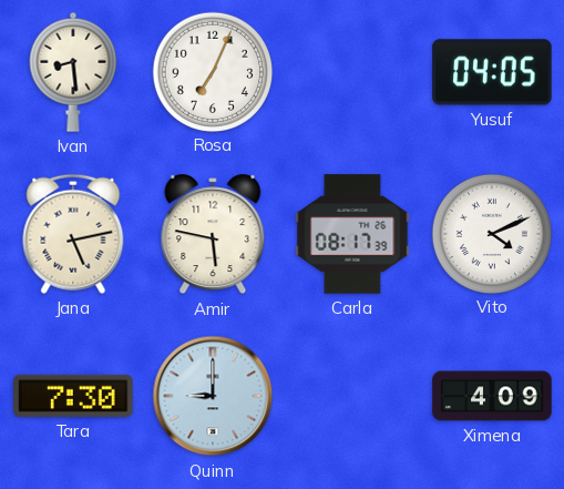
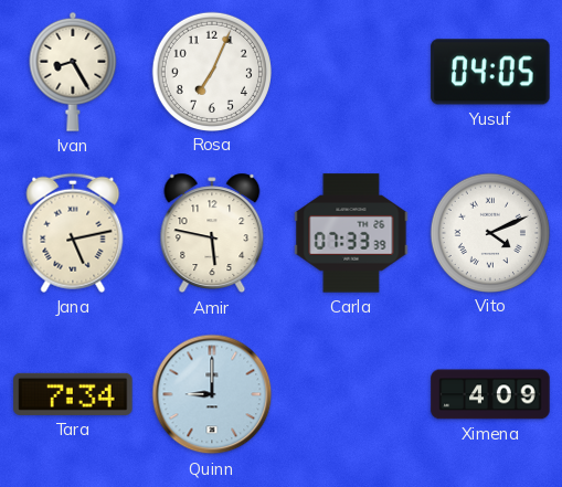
Ivan: 8:29 -> 8:25 (73, 72)
Carla: 08:17 -> 07:33 (351, 233)
Tara: 7:30 -> 7:34 (73, 394)
